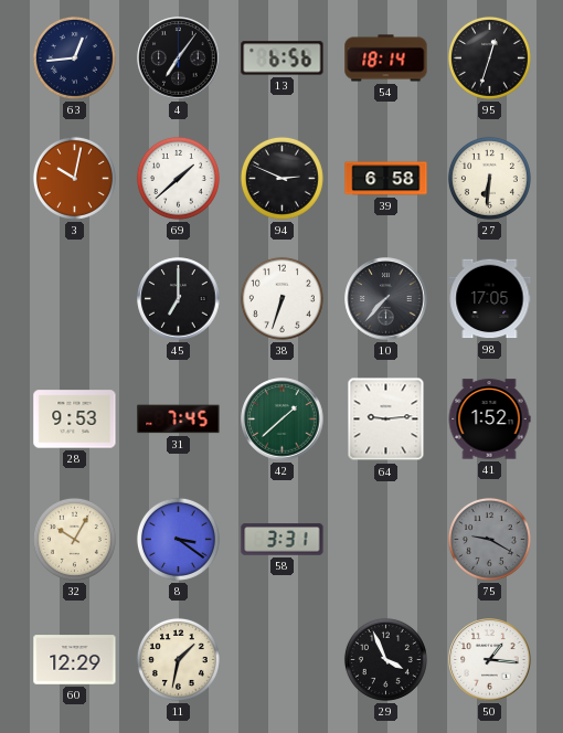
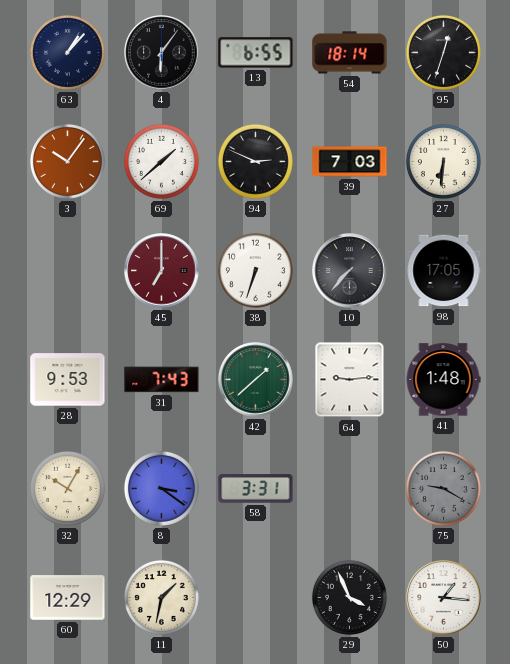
63: 12:44 -> 1:07 (67, 52)
4: 7:06 -> 6:06 (162, 53)
13: 6:56 -> 6:55 (256, 53)
3: 10:02 -> 10:06 (67, 161)
39: 6:58 -> 7:03 (350, 162)
45 dial: black -> burgundy (162, 271)
31: 7:45 -> 7:43 (162, 380)
41: 1:52 -> 1:48 (443, 380)
